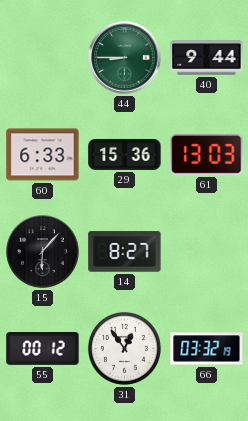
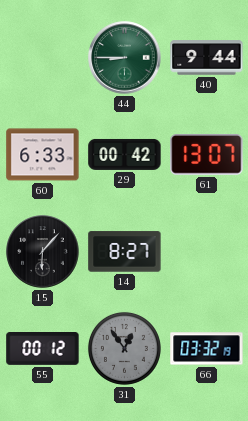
29: 15:36 -> 00:42 (125, 154)
61: 13:03 -> 13:07 (207, 155)
31 dial: white -> grey (124, 348)
